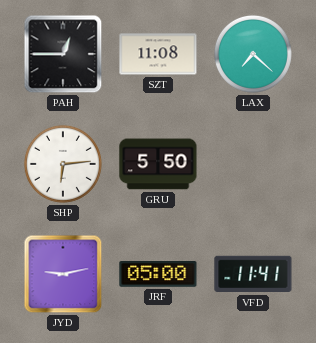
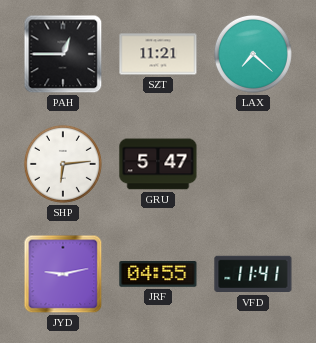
SZT: 11:08 -> 11:21 (158, 54)
GRU: 5:50 -> 5:47 (158, 164)
JRF: 05:00 -> 04:55 (158, 275)
